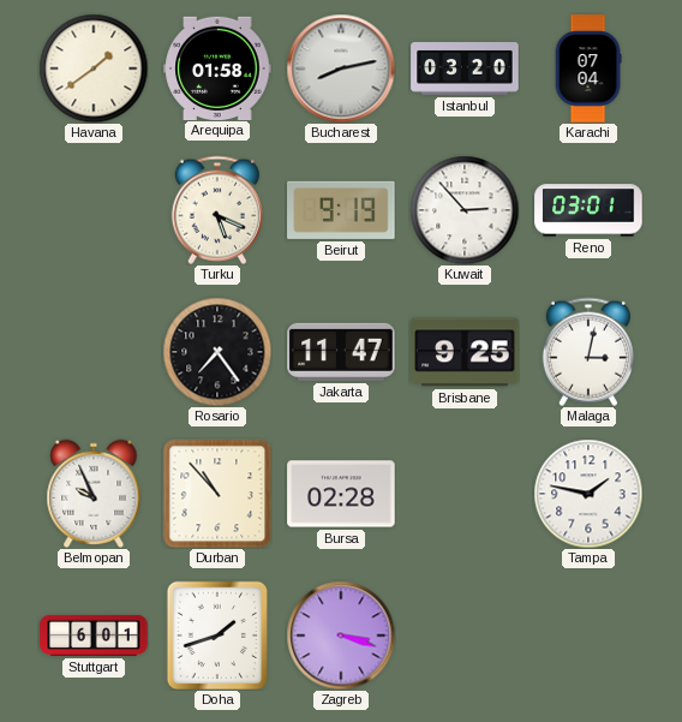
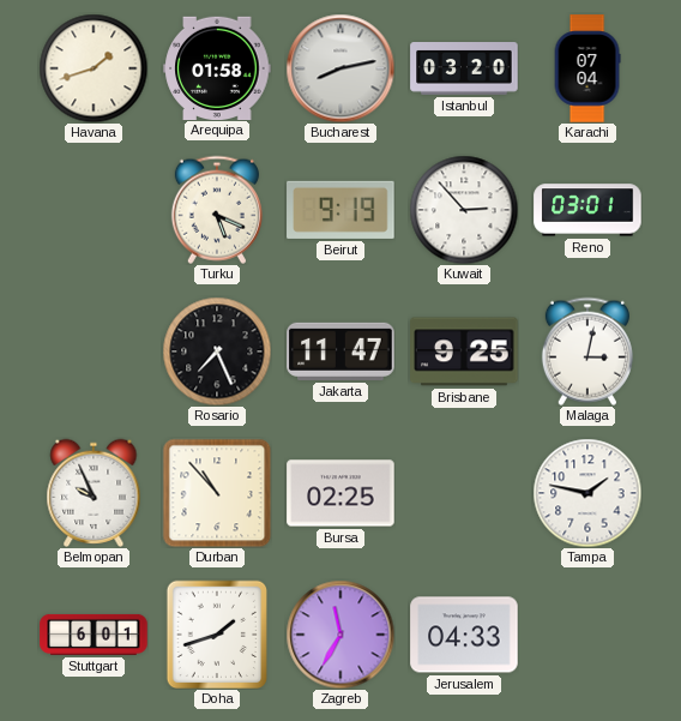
Havana: 1:39 -> 1:42 (94, 68)
Rosario: 7:24 -> 7:26 (217, 352)
Bursa: 02:28 -> 02:25 (340, 493)
Zagreb: 3:18 -> 11:35 (340, 635)
Jerusalem: none -> 04:33 (464, 635)
